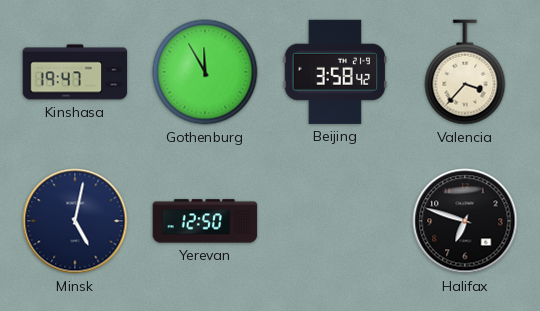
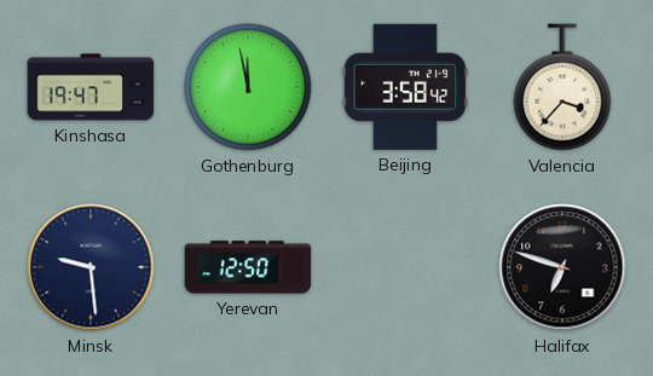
Gothenburg: 11:55 -> 11:58 (248, 87)
Minsk: 5:02 -> 9:29 (91, 267)
